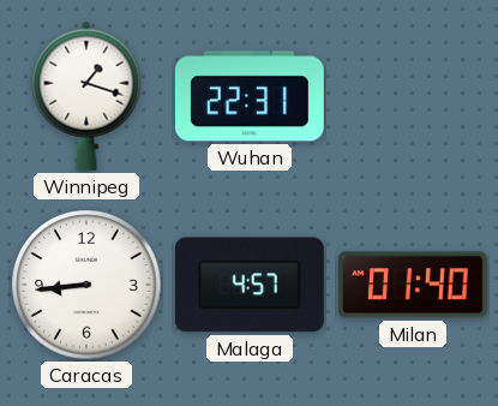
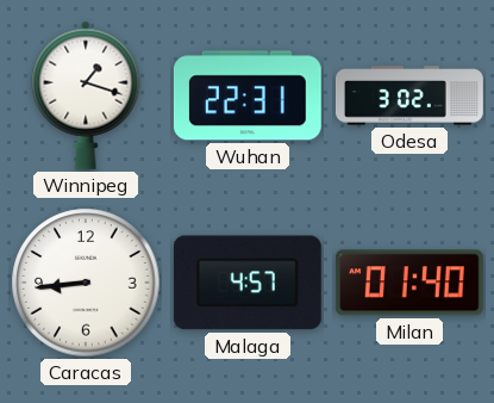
Odesa: none -> 3:02 (411, 95)
